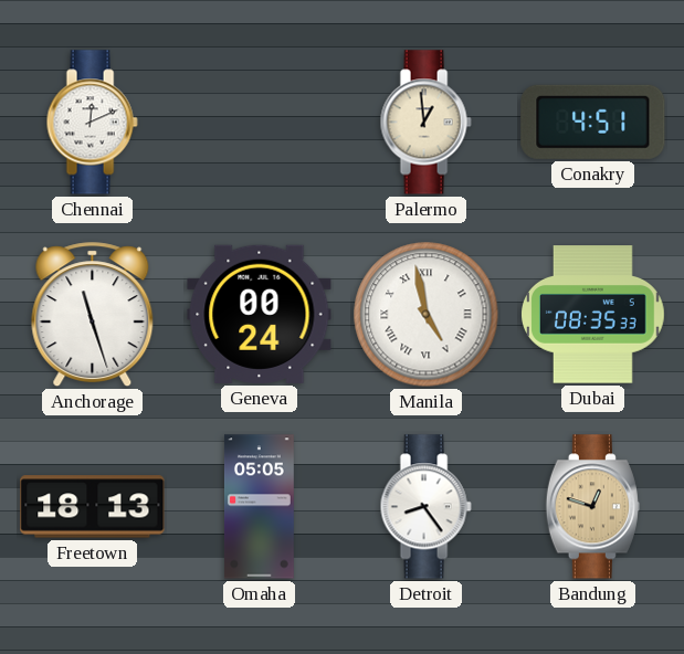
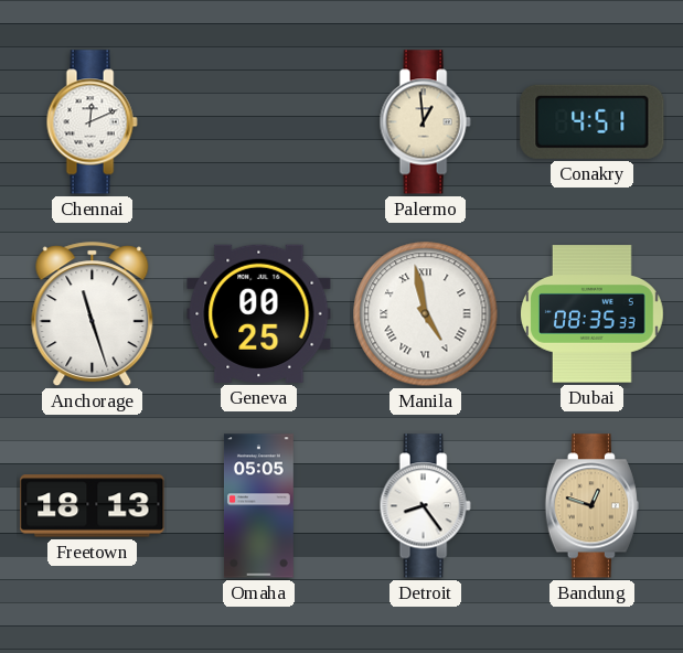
Geneva: 00:24 -> 00:25 (259, 313)
